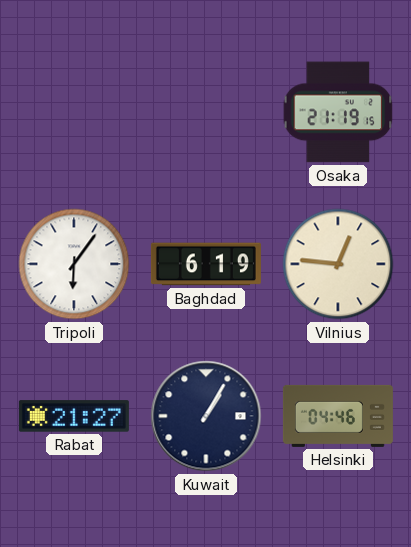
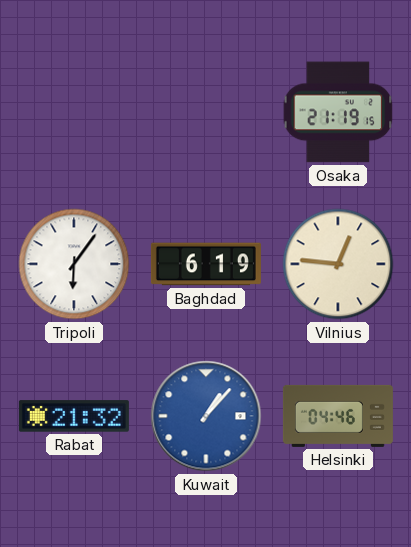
Rabat: 21:27 -> 21:32 (74, 416)
Kuwait: 1:05 -> 1:07 (206, 416)
Kuwait dial: navy -> blue (206, 416)
